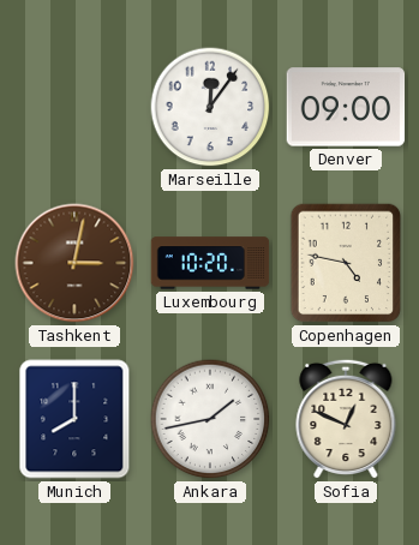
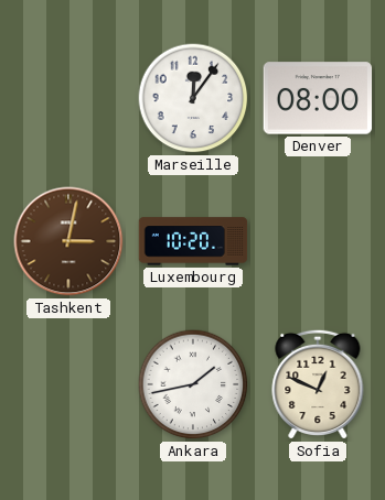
Denver: 09:00 -> 08:00 (318, 98)
Copenhagen: 4:47 -> none (346, 263)
Munich: 8:00 -> none (74, 419)
